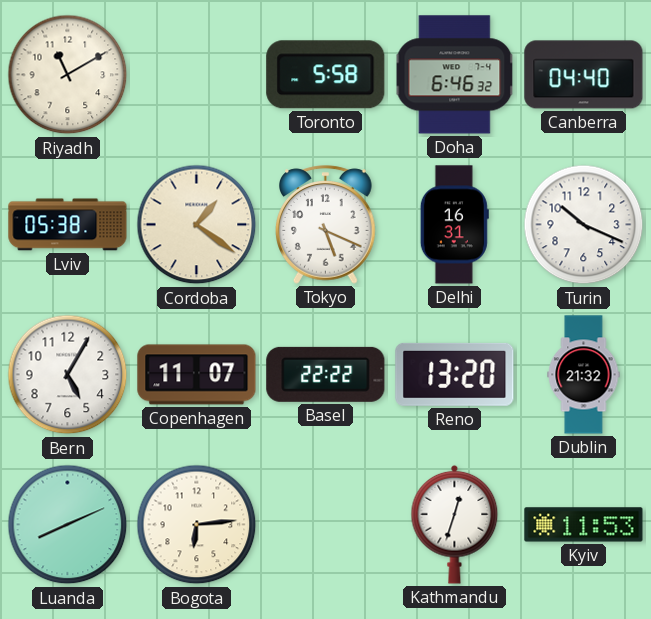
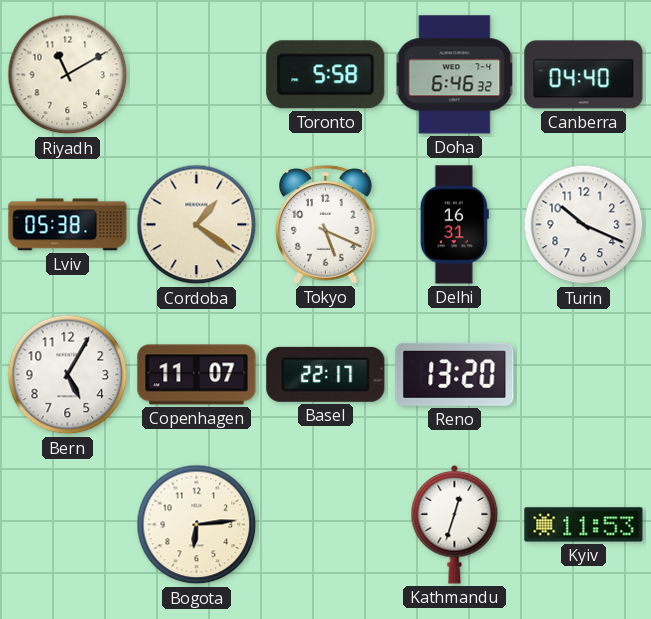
Basel: 22:22 -> 22:17 (326, 374)
Dublin: 21:32 -> none (584, 375)
Luanda: 8:11 -> none (68, 525)
